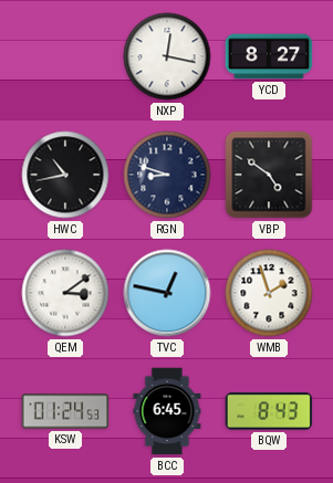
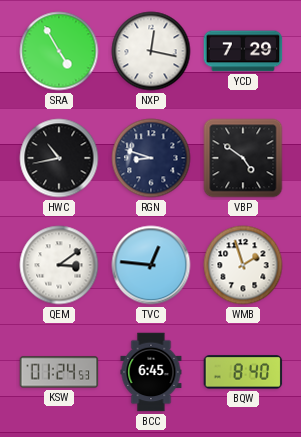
SRA: none -> 4:55 (59, 51)
YCD: 8:27 -> 7:29 (243, 51)
TVC: 12:47 -> 12:46 (151, 265)
BQW: 8:43 -> 8:40 (243, 372)
